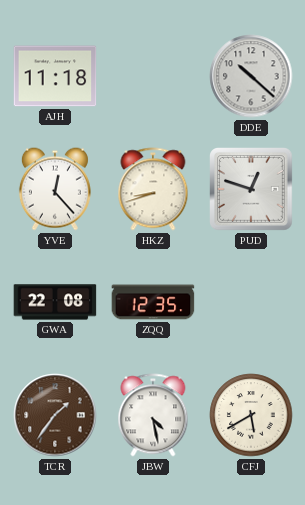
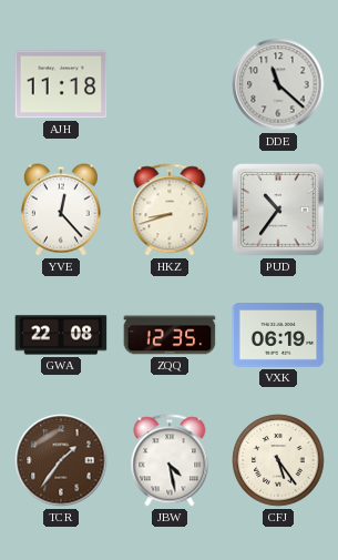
DDE: 10:22 -> 11:22 (278, 84)
PUD: 12:48 -> 10:36 (278, 210)
VXK: none -> 06:19 (278, 335)
CFJ: 5:40 -> 5:24 (278, 460)
